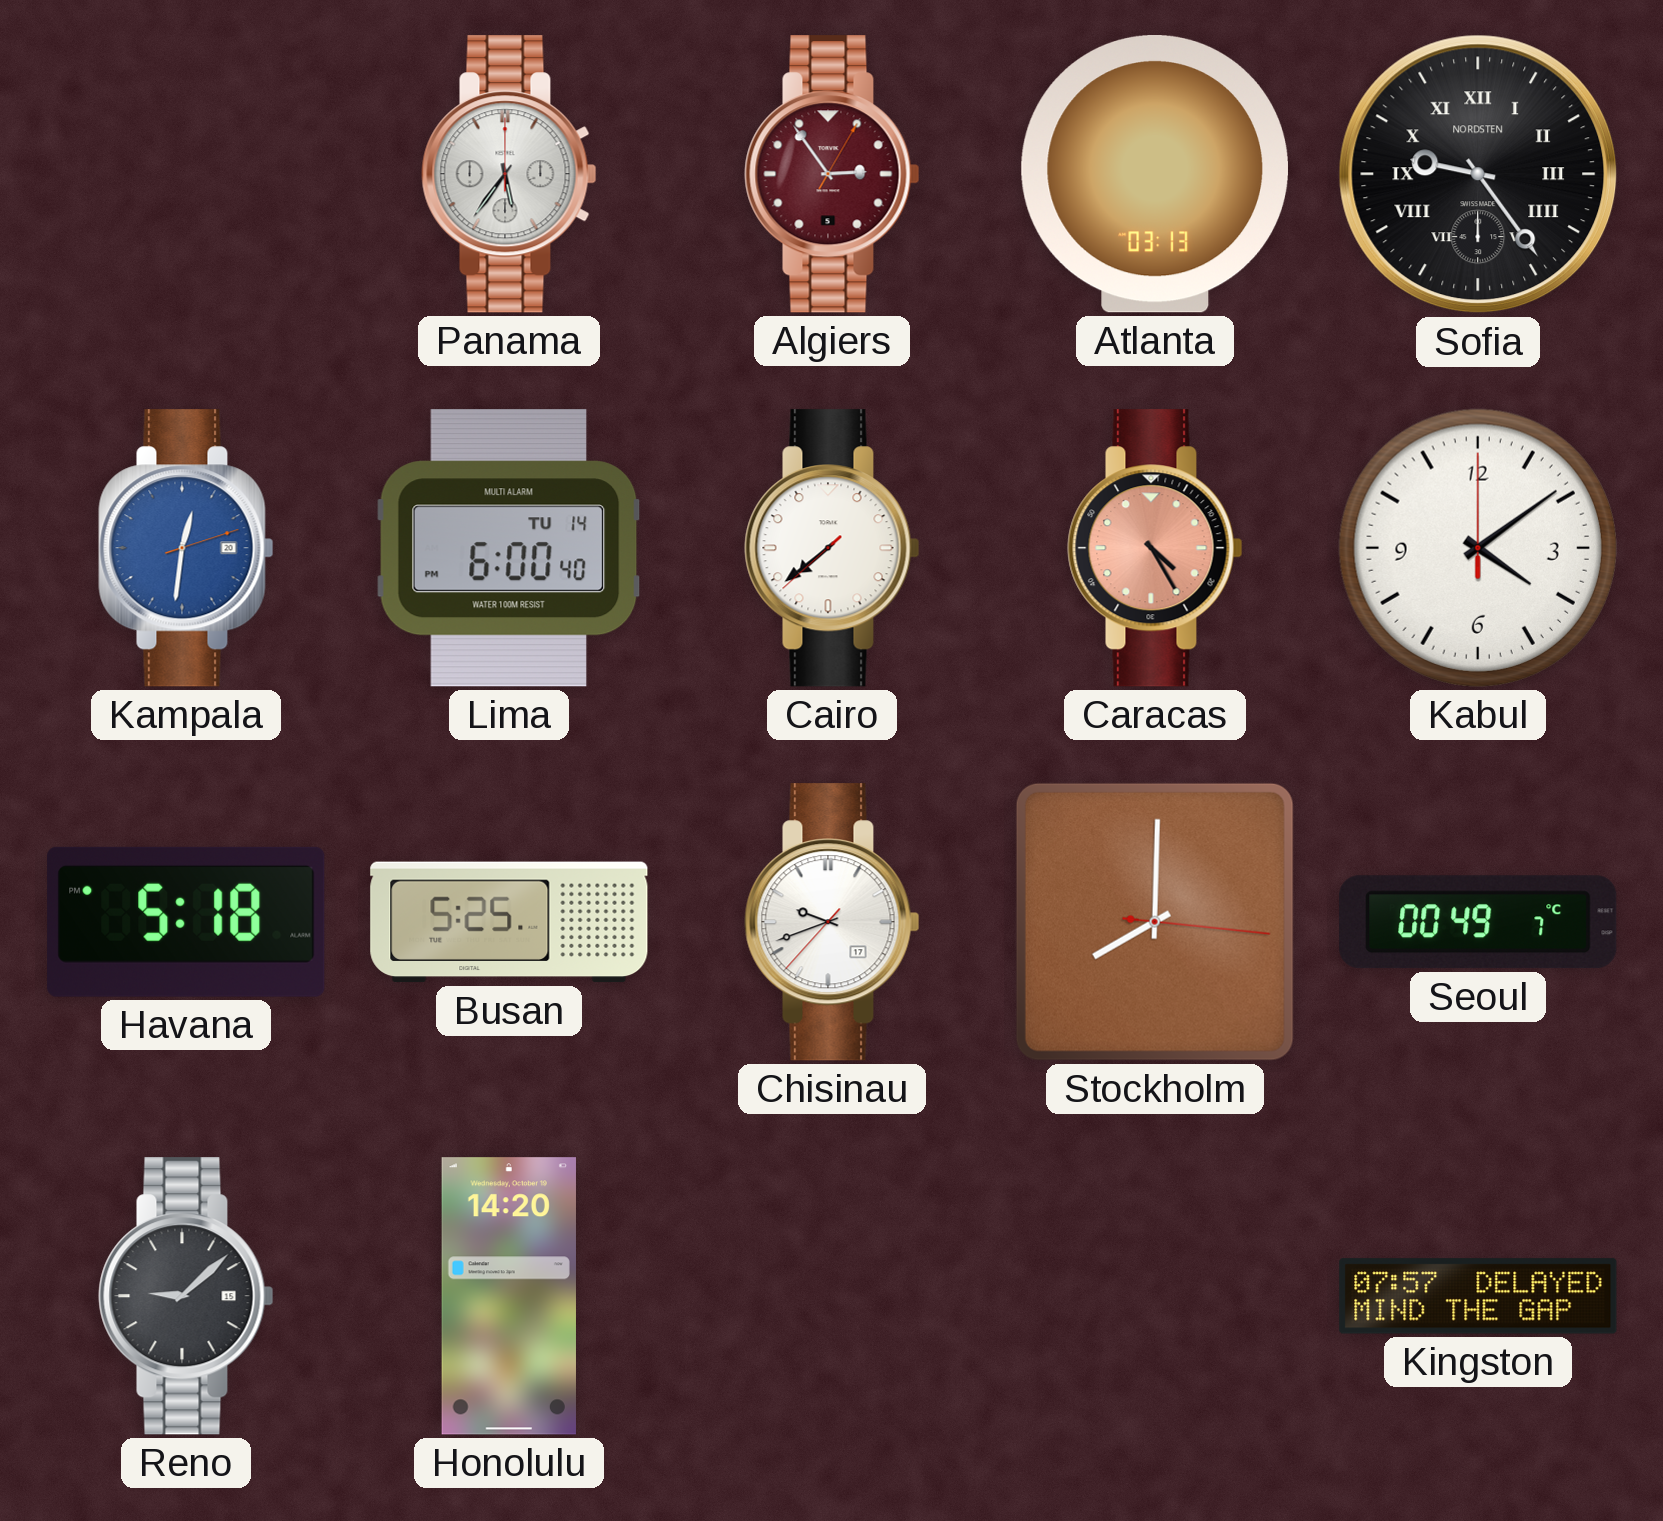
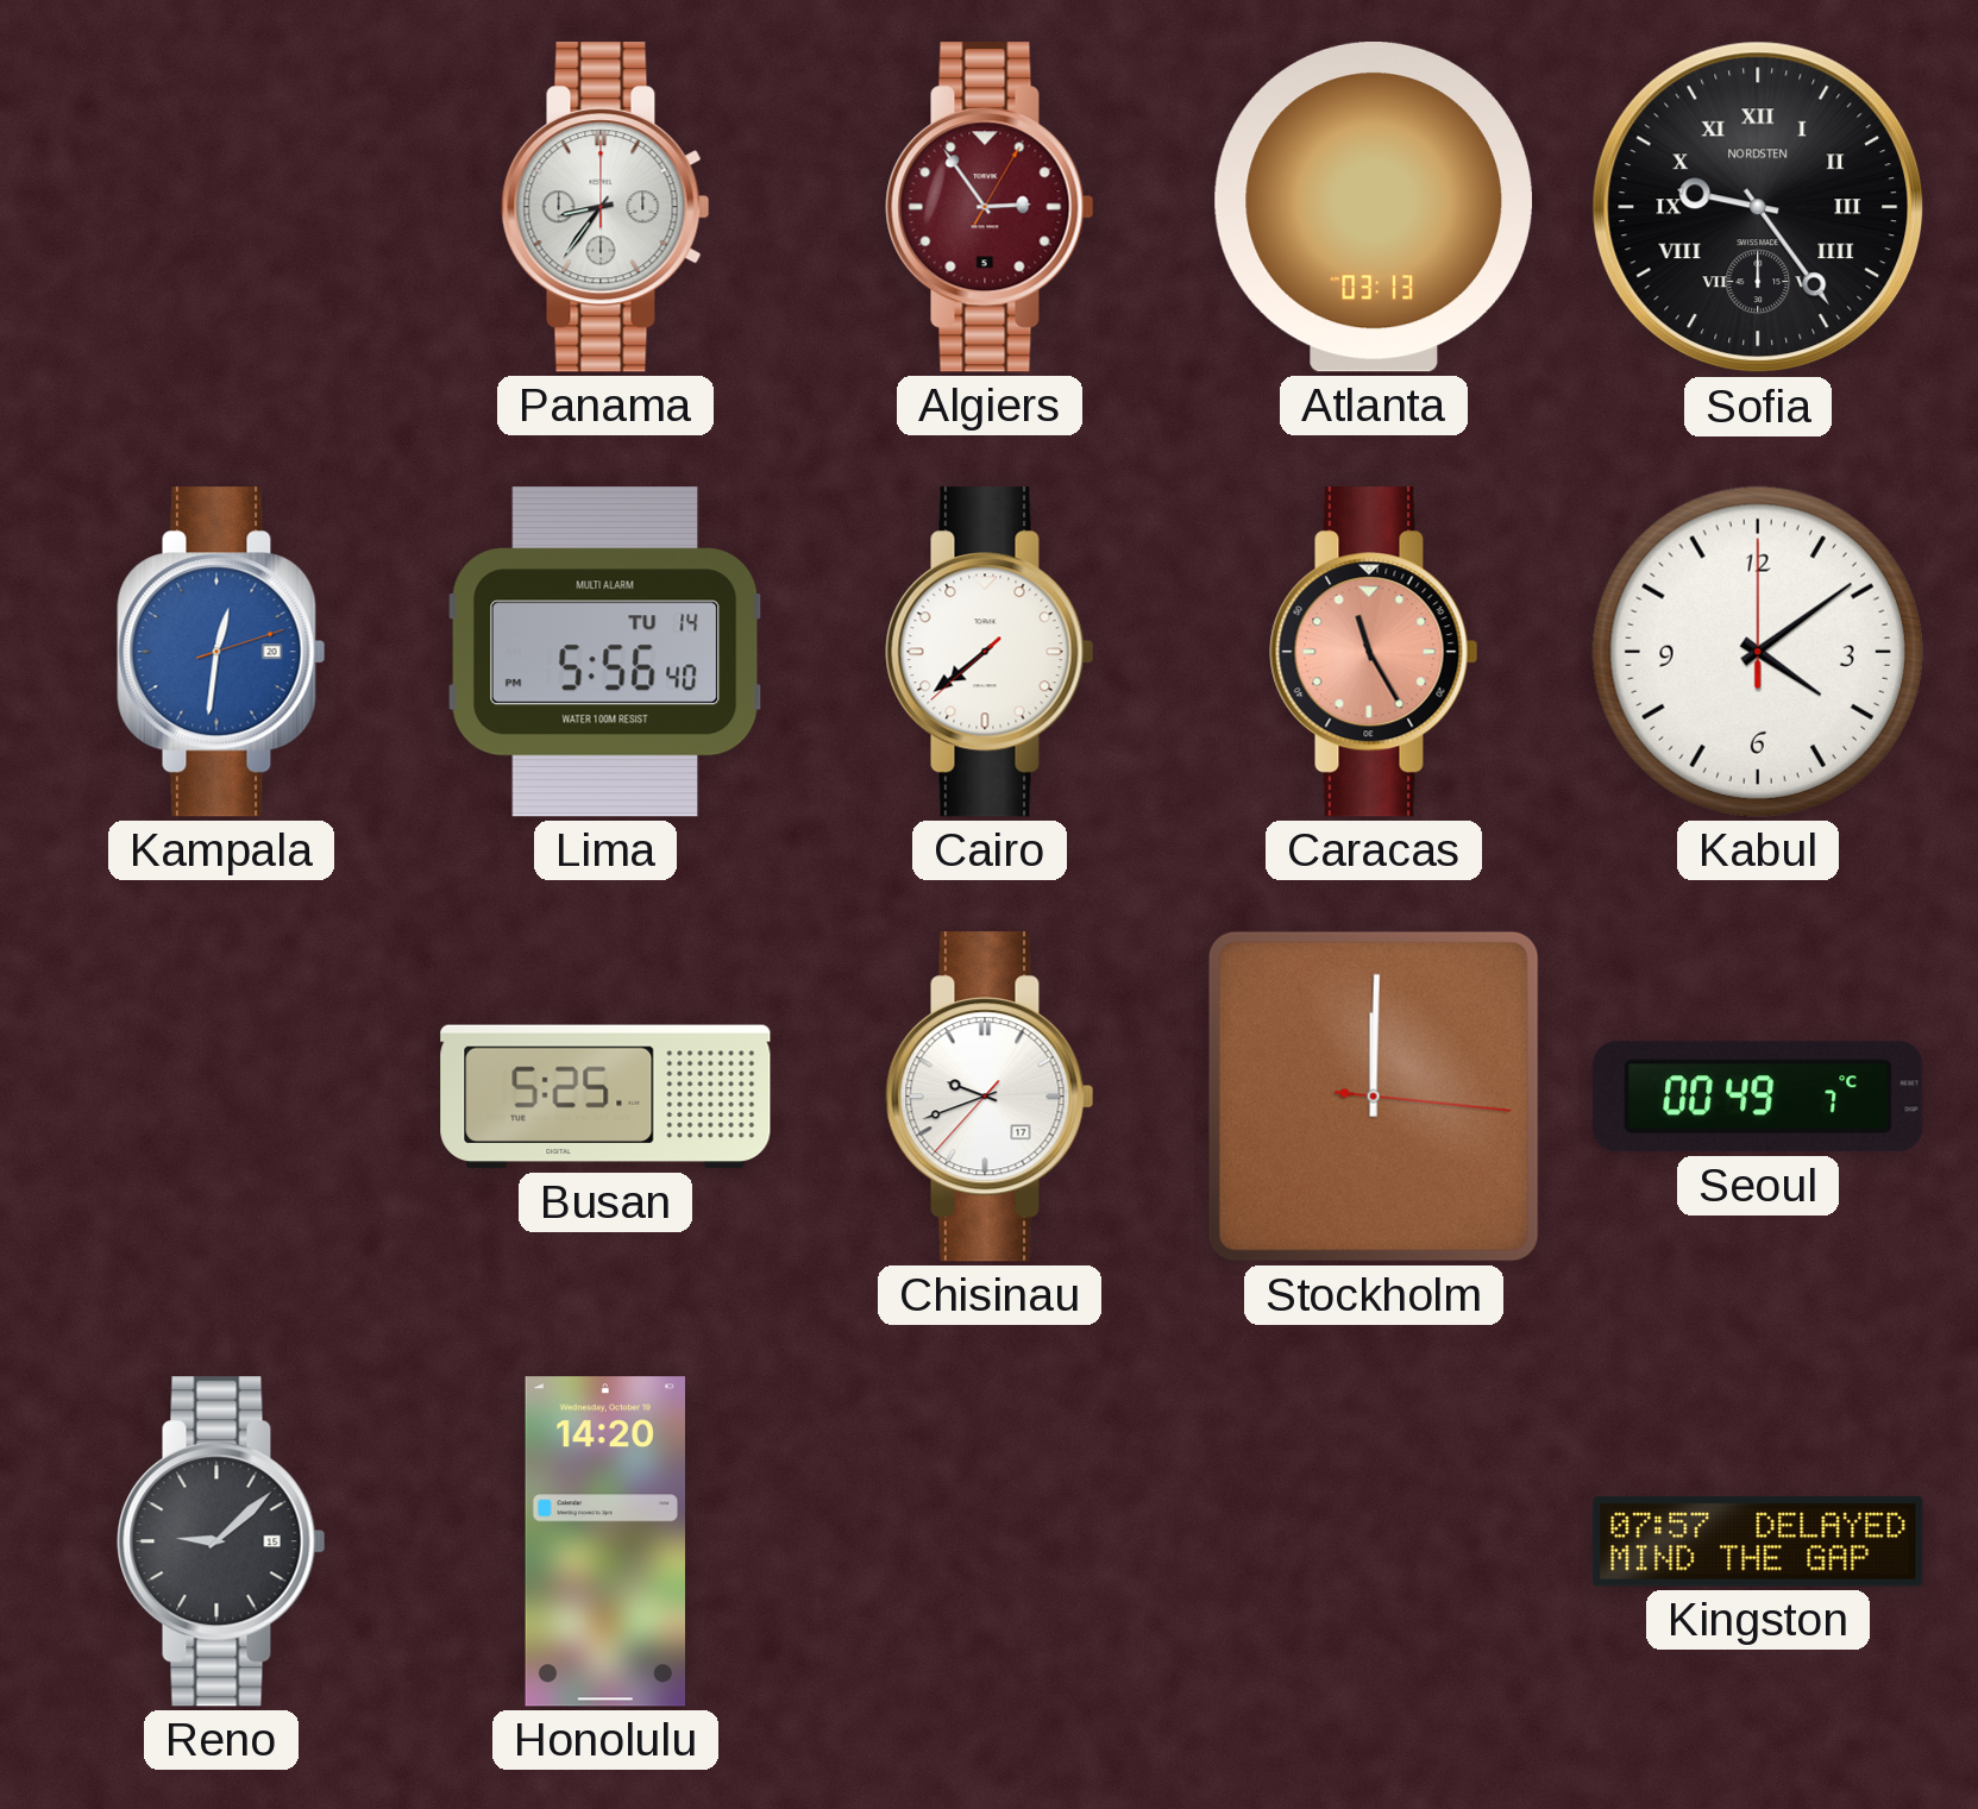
Panama: 5:36 -> 8:36 (605, 207)
Lima: 6:00 -> 5:56 (605, 652)
Caracas: 4:25 -> 11:25 (1374, 652)
Havana: 5:18 -> none (186, 922)
Stockholm: 8:00 -> 12:00 (1374, 1097)
